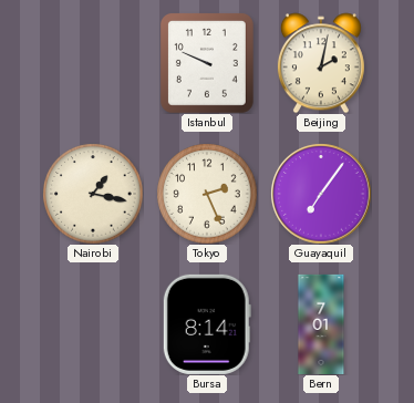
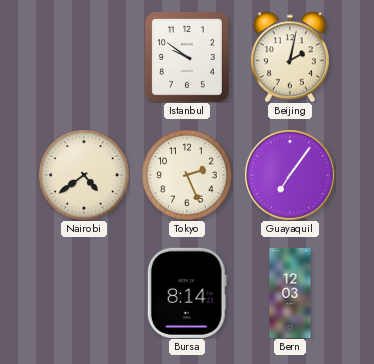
Istanbul: 9:49 -> 9:51 (187, 57)
Nairobi: 1:17 -> 4:39 (84, 175)
Bern: 7:01 -> 12:03 (290, 293)
